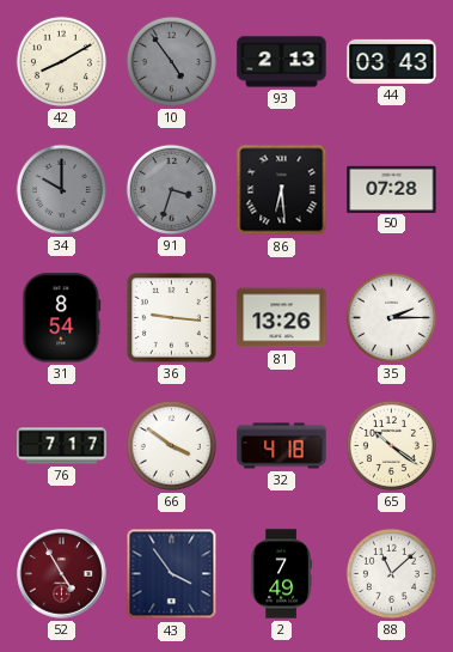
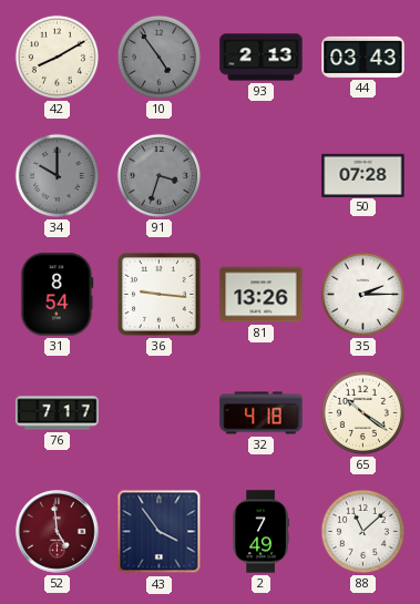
86: 6:29 -> none (282, 190)
66: 3:51 -> none (171, 445)
52: 4:55 -> 4:59 (58, 532)
